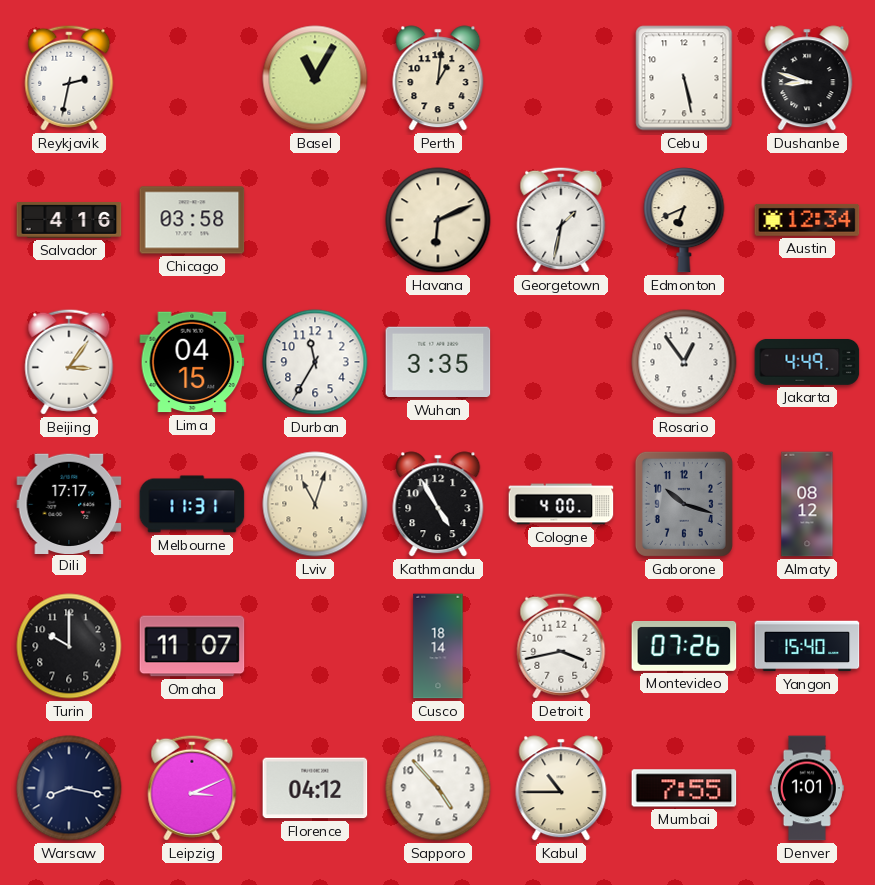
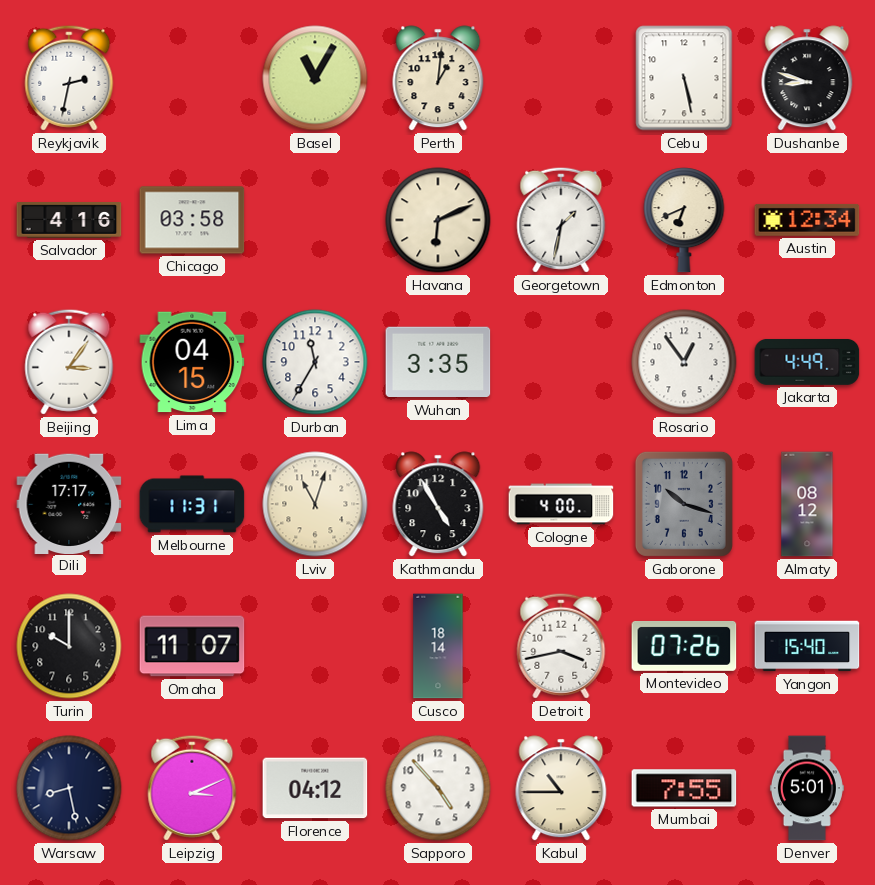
Warsaw: 8:17 -> 8:28 (69, 788)
Denver: 1:01 -> 5:01 (807, 788)
